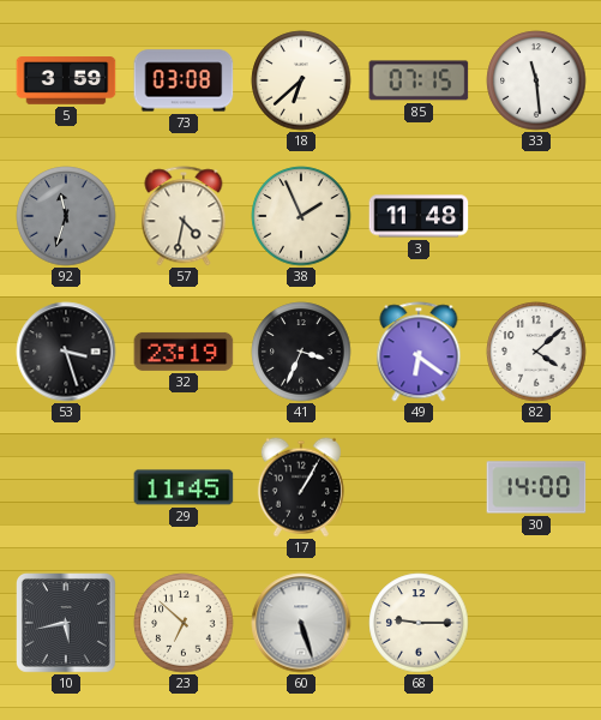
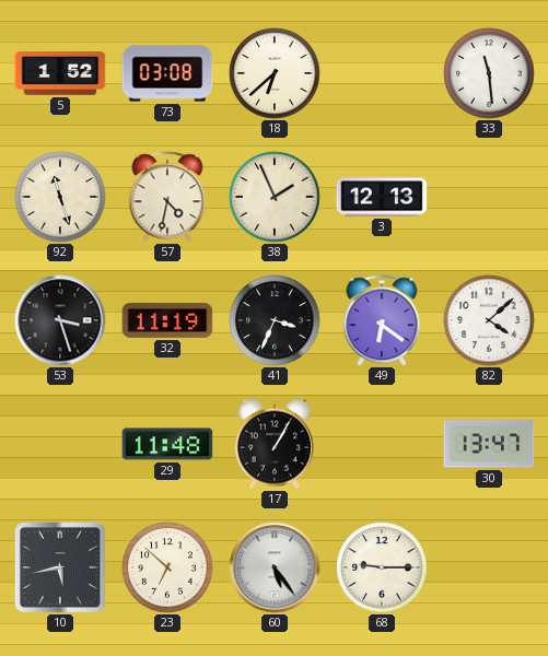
5: 3:59 -> 1:52 (60, 73)
85: 07:15 -> none (419, 80)
92: 11:33 -> 11:27 (60, 197)
92 dial: grey -> cream (60, 197)
3: 11:48 -> 12:13 (382, 197)
32: 23:19 -> 11:19 (167, 320)
29: 11:45 -> 11:48 (167, 444)
30: 14:00 -> 13:47 (489, 444)
60: 5:27 -> 5:24 (275, 567)
